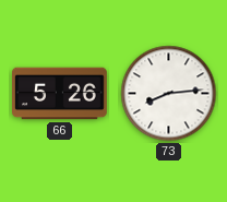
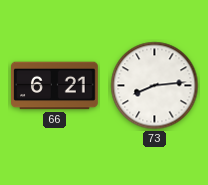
66: 5:26 -> 6:21 (55, 86)
